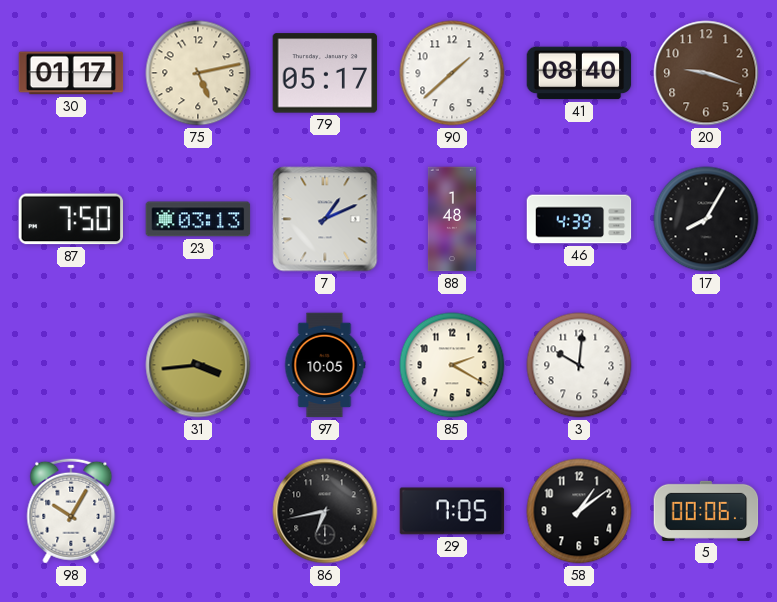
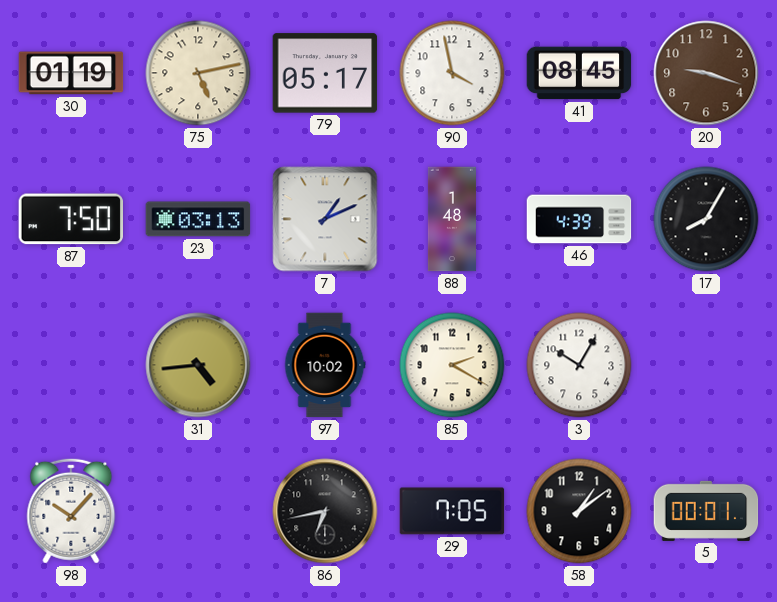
30: 01:17 -> 01:19 (71, 73)
90: 1:38 -> 3:58 (452, 73)
41: 08:40 -> 08:45 (579, 73)
31: 3:44 -> 4:44 (198, 365)
97: 10:05 -> 10:02 (325, 365)
3: 10:01 -> 10:05 (579, 365)
98: 10:05 -> 10:07 (71, 511)
5: 00:06 -> 00:01 (706, 511)
